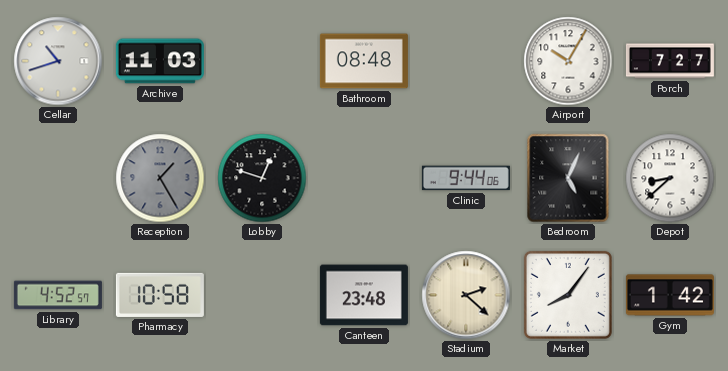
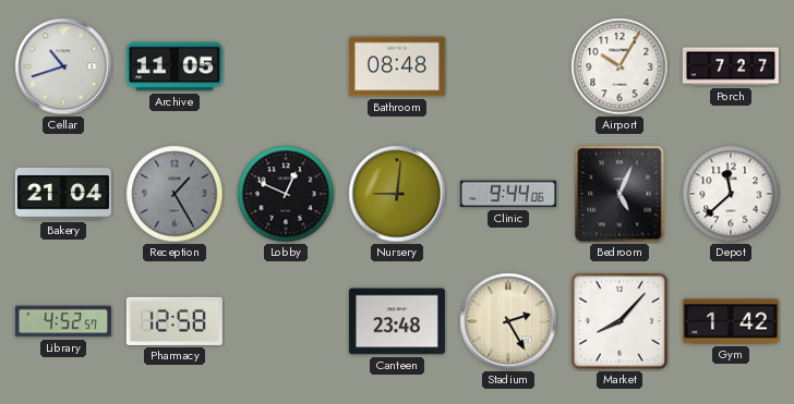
Archive: 11:03 -> 11:05 (175, 66)
Bakery: none -> 21:04 (63, 194)
Lobby: 12:48 -> 12:49 (286, 194)
Nursery: none -> 9:01 (397, 194)
Depot: 8:38 -> 11:38 (731, 194)
Pharmacy: 10:58 -> 12:58 (175, 321)
Stadium: 2:22 -> 2:25 (508, 321)
Market: 8:06 -> 8:07 (619, 321)
